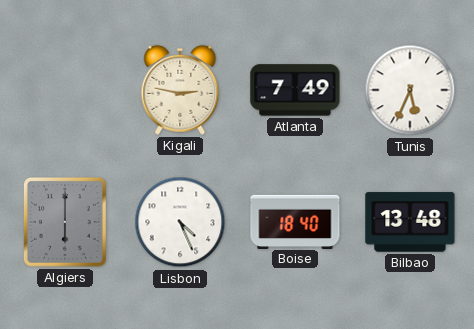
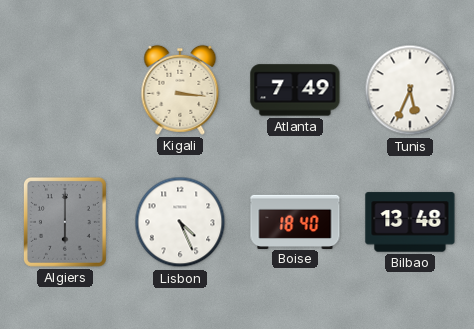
Kigali: 2:47 -> 3:16 (180, 90)
